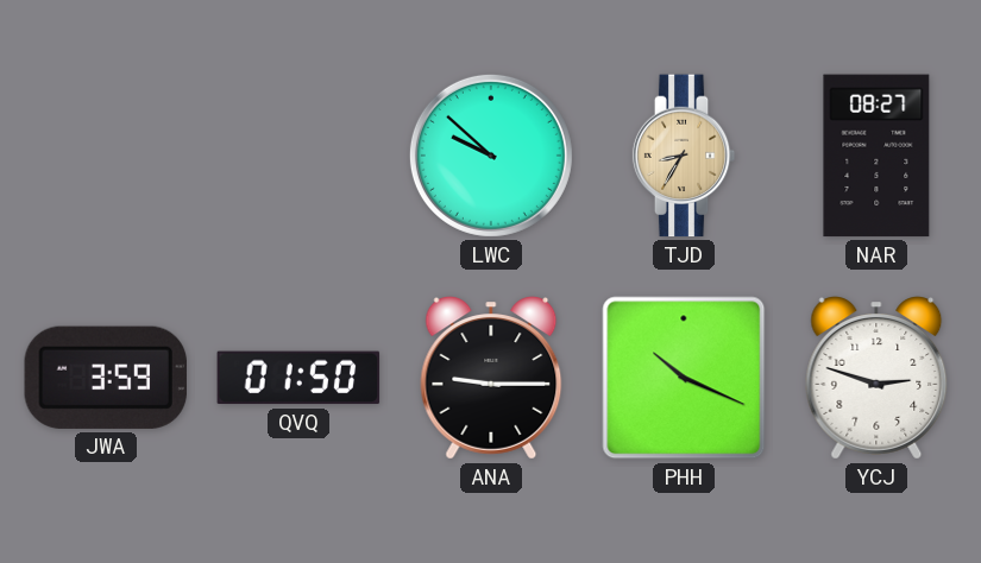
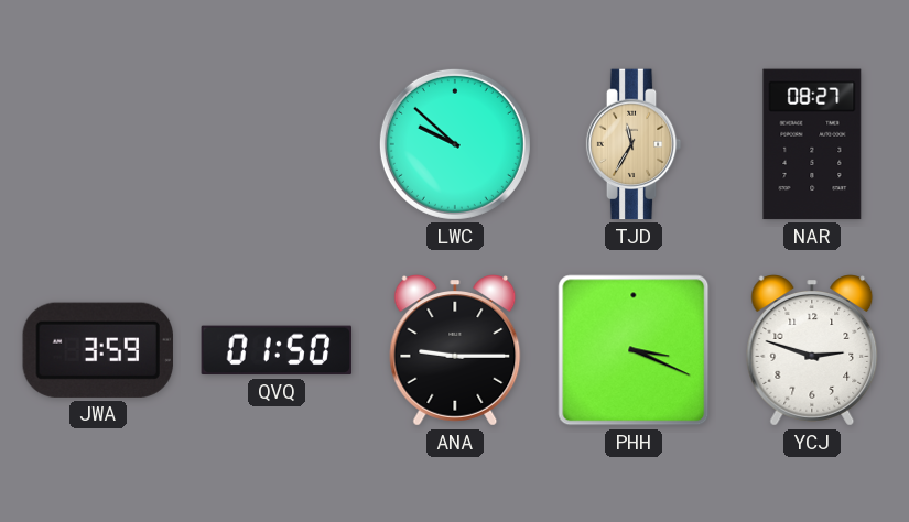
TJD: 8:35 -> 11:35 (634, 144)
PHH: 10:19 -> 3:19 (634, 350)
